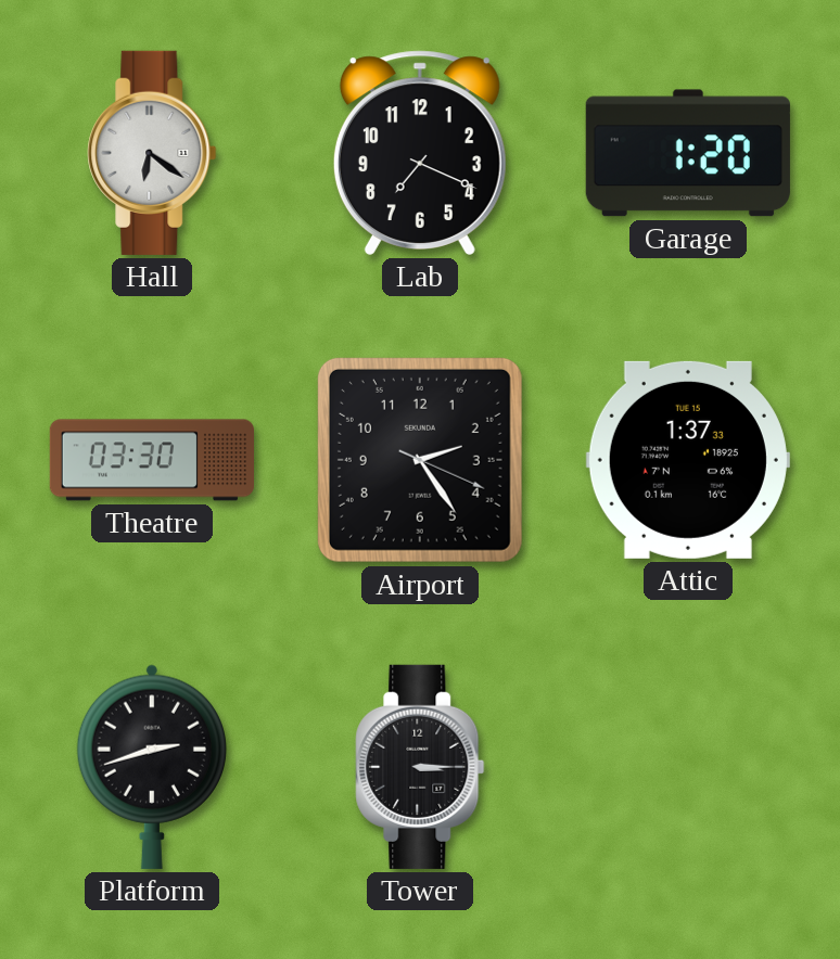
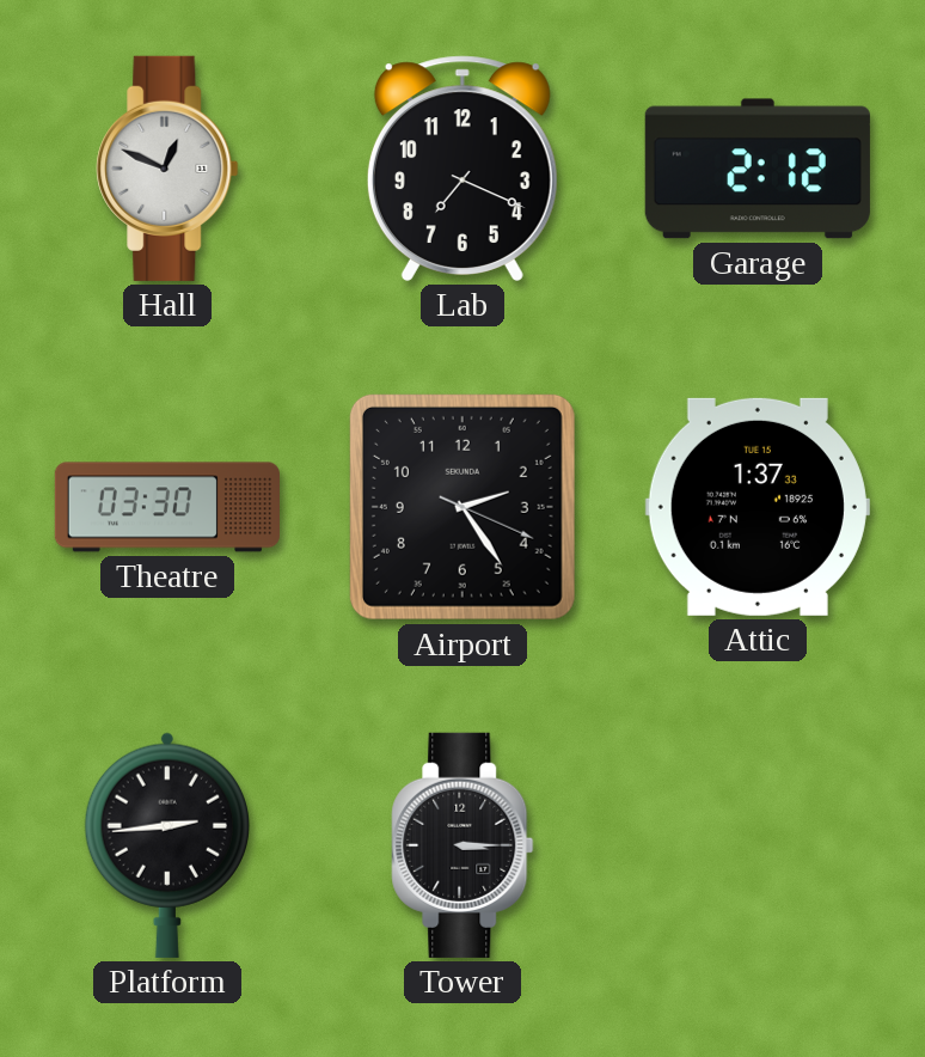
Hall: 6:21 -> 12:49 (167, 169)
Garage: 1:20 -> 2:12 (758, 169)
Platform: 2:42 -> 2:44 (167, 845)
